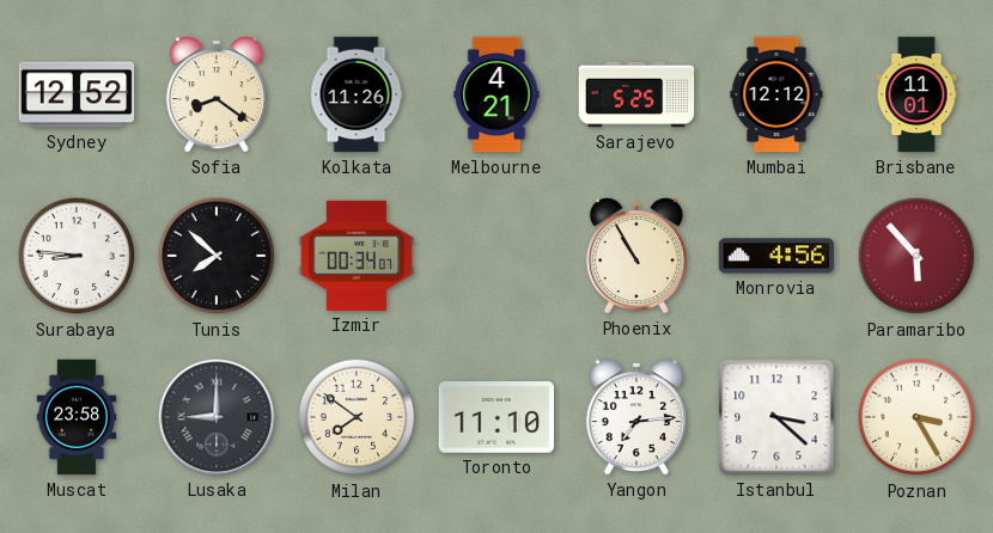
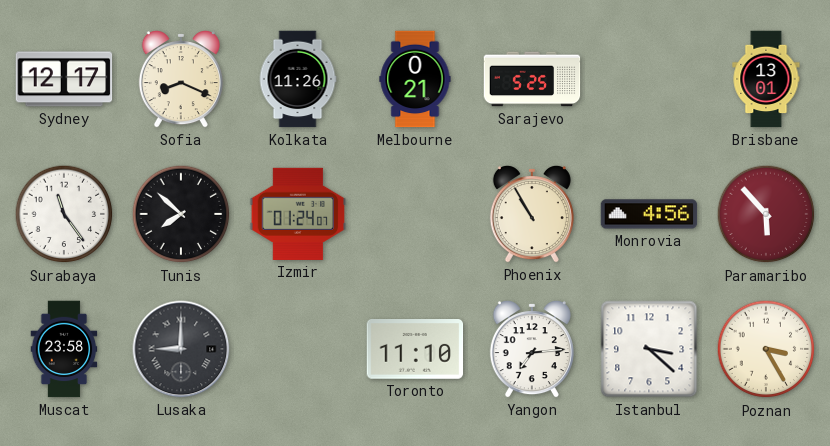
Sydney: 12:52 -> 12:17 (64, 79)
Sofia: 8:21 -> 8:19 (181, 80)
Melbourne: 4:21 -> 0:21 (415, 79)
Mumbai: 12:12 -> none (776, 94)
Brisbane: 11:01 -> 13:01 (766, 79)
Surabaya: 8:46 -> 11:24 (64, 214)
Izmir: 00:34 -> 01:24 (298, 214)
Milan: 7:51 -> none (357, 417)
